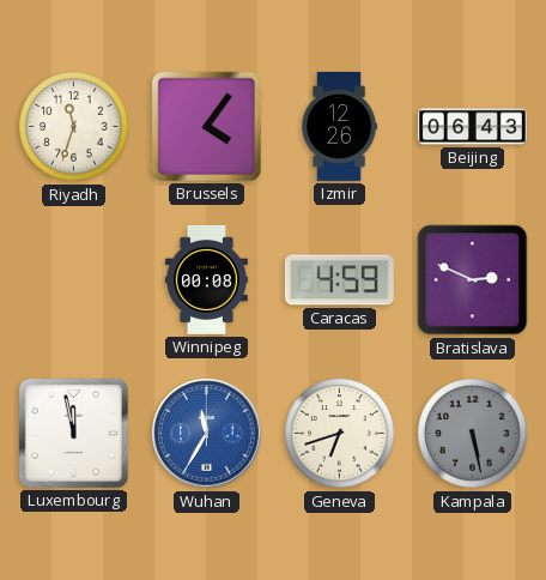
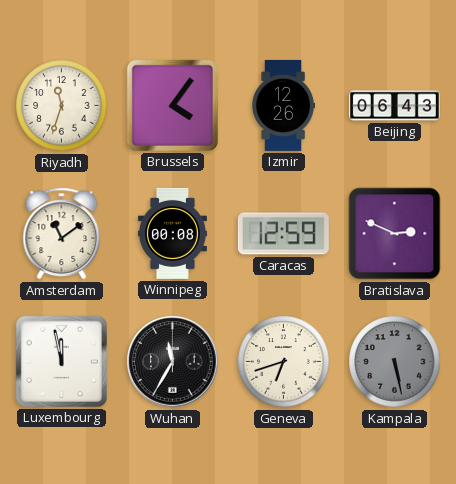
Amsterdam: none -> 11:09 (62, 234)
Caracas: 4:59 -> 12:59 (283, 234)
Wuhan dial: blue -> black (173, 362)
